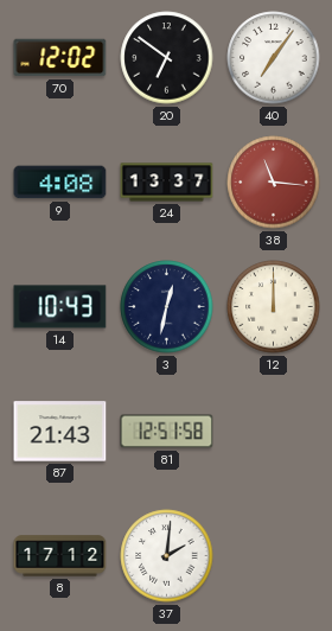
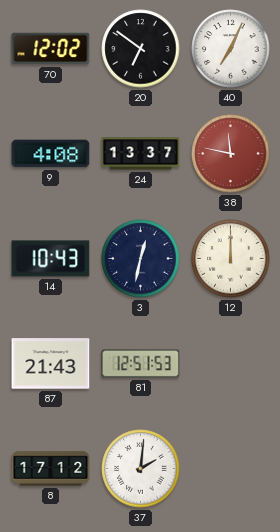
40: 7:06 -> 7:04 (231, 49)
38: 11:16 -> 11:47 (231, 154)
81: 12:51:58 -> 12:51:53 (141, 364)
